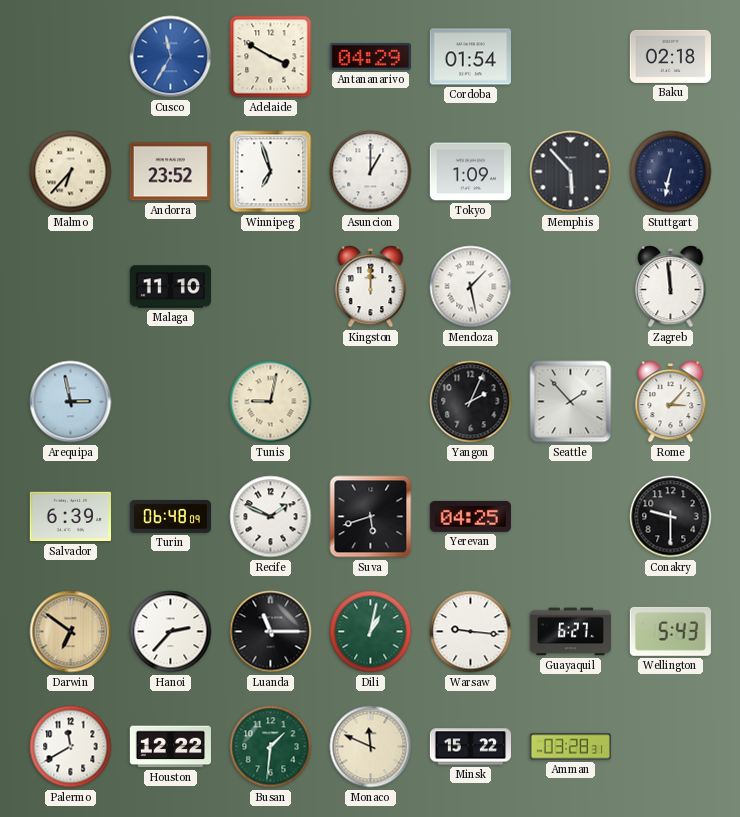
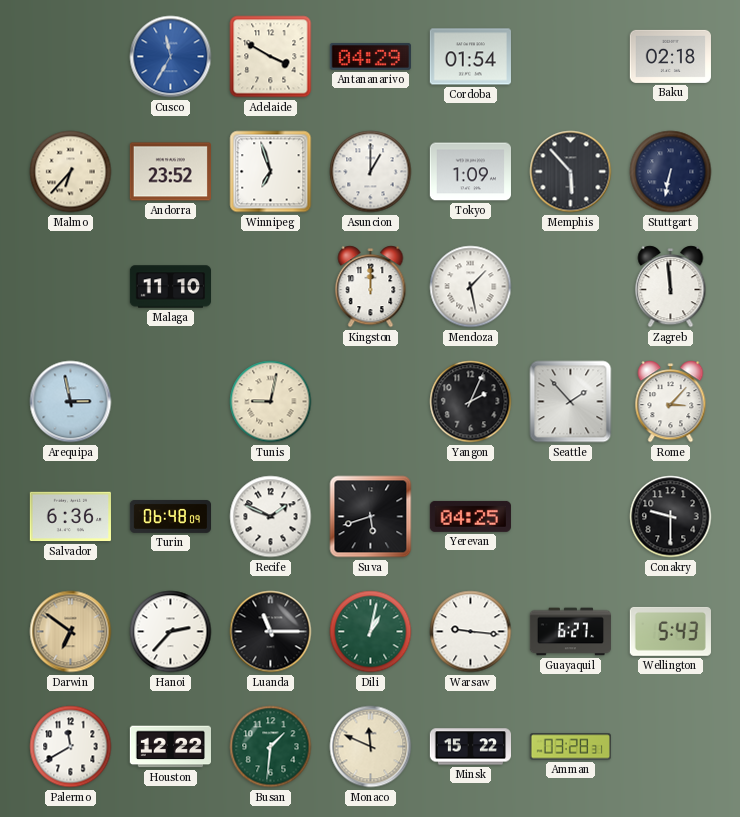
Salvador: 6:39 -> 6:36 (70, 517)
